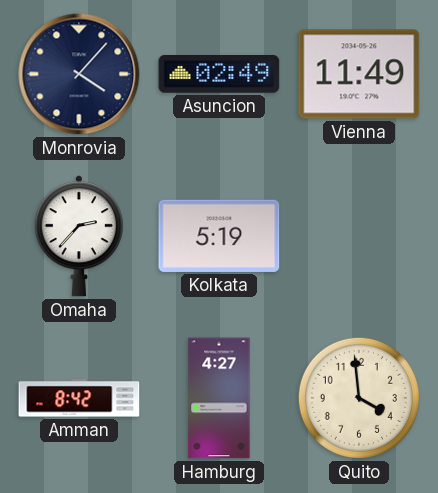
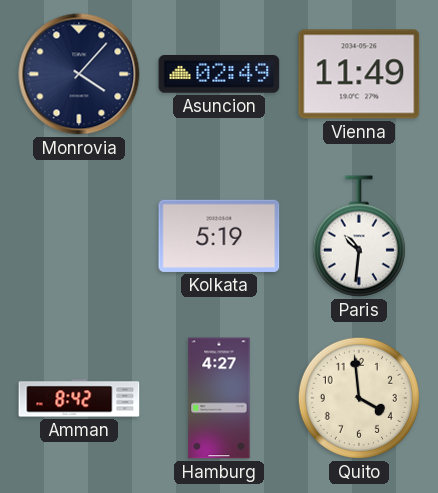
Omaha: 2:37 -> none (79, 236)
Paris: none -> 10:31 (359, 236)
